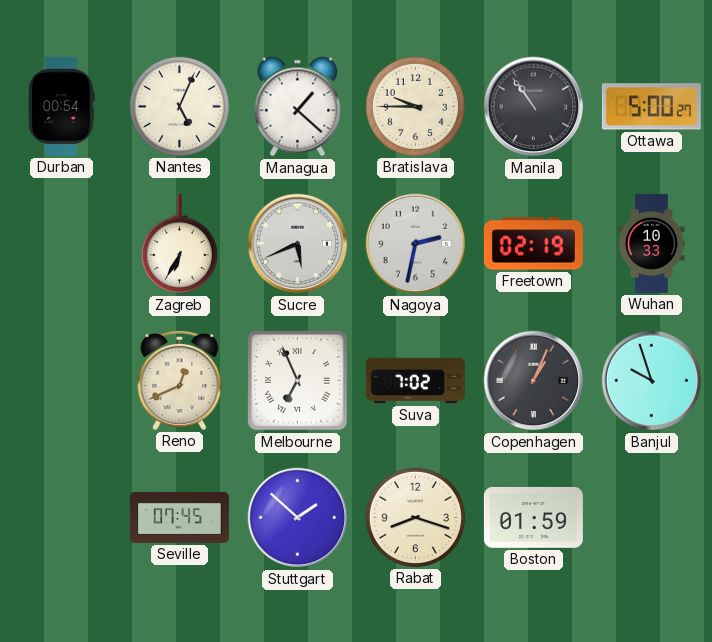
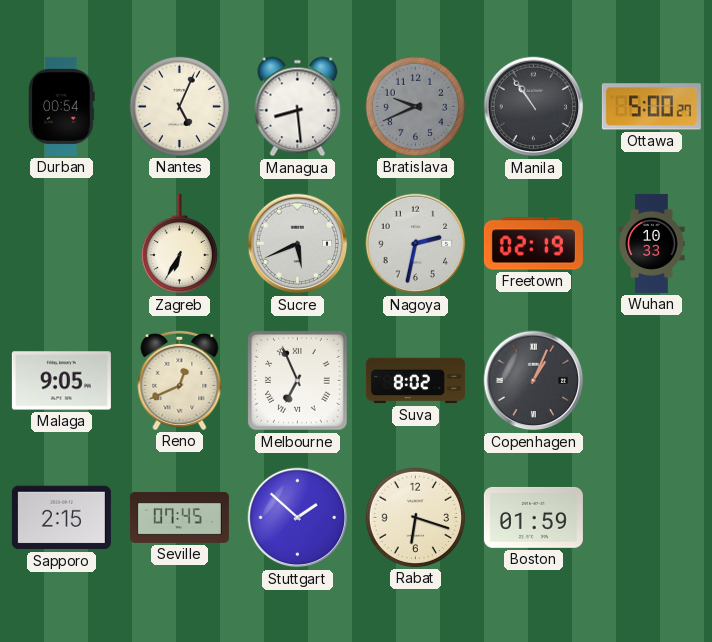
Managua: 1:22 -> 8:29 (298, 107)
Bratislava: 9:45 -> 9:41 (415, 106)
Bratislava dial: cream -> grey (415, 106)
Malaga: none -> 9:05 (61, 381)
Suva: 7:02 -> 8:02 (415, 381)
Banjul: 9:57 -> none (652, 381)
Sapporo: none -> 2:15 (61, 518)
Rabat: 8:18 -> 6:18 (415, 517)
